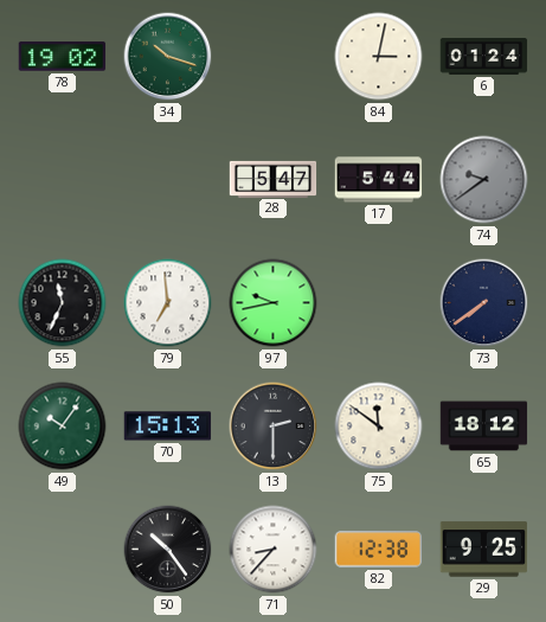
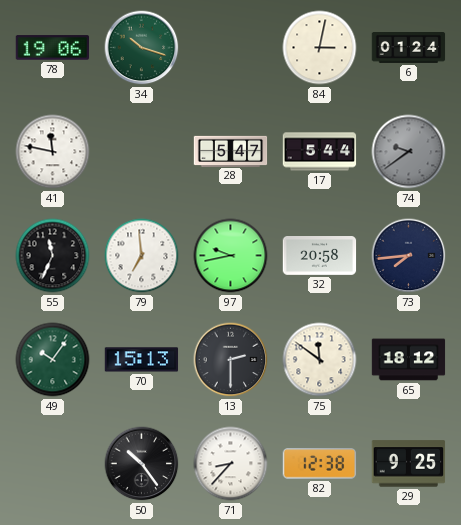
78: 19:02 -> 19:06 (53, 48)
41: none -> 11:47 (53, 152)
32: none -> 20:58 (320, 256)
73: 7:39 -> 7:44 (409, 256)
